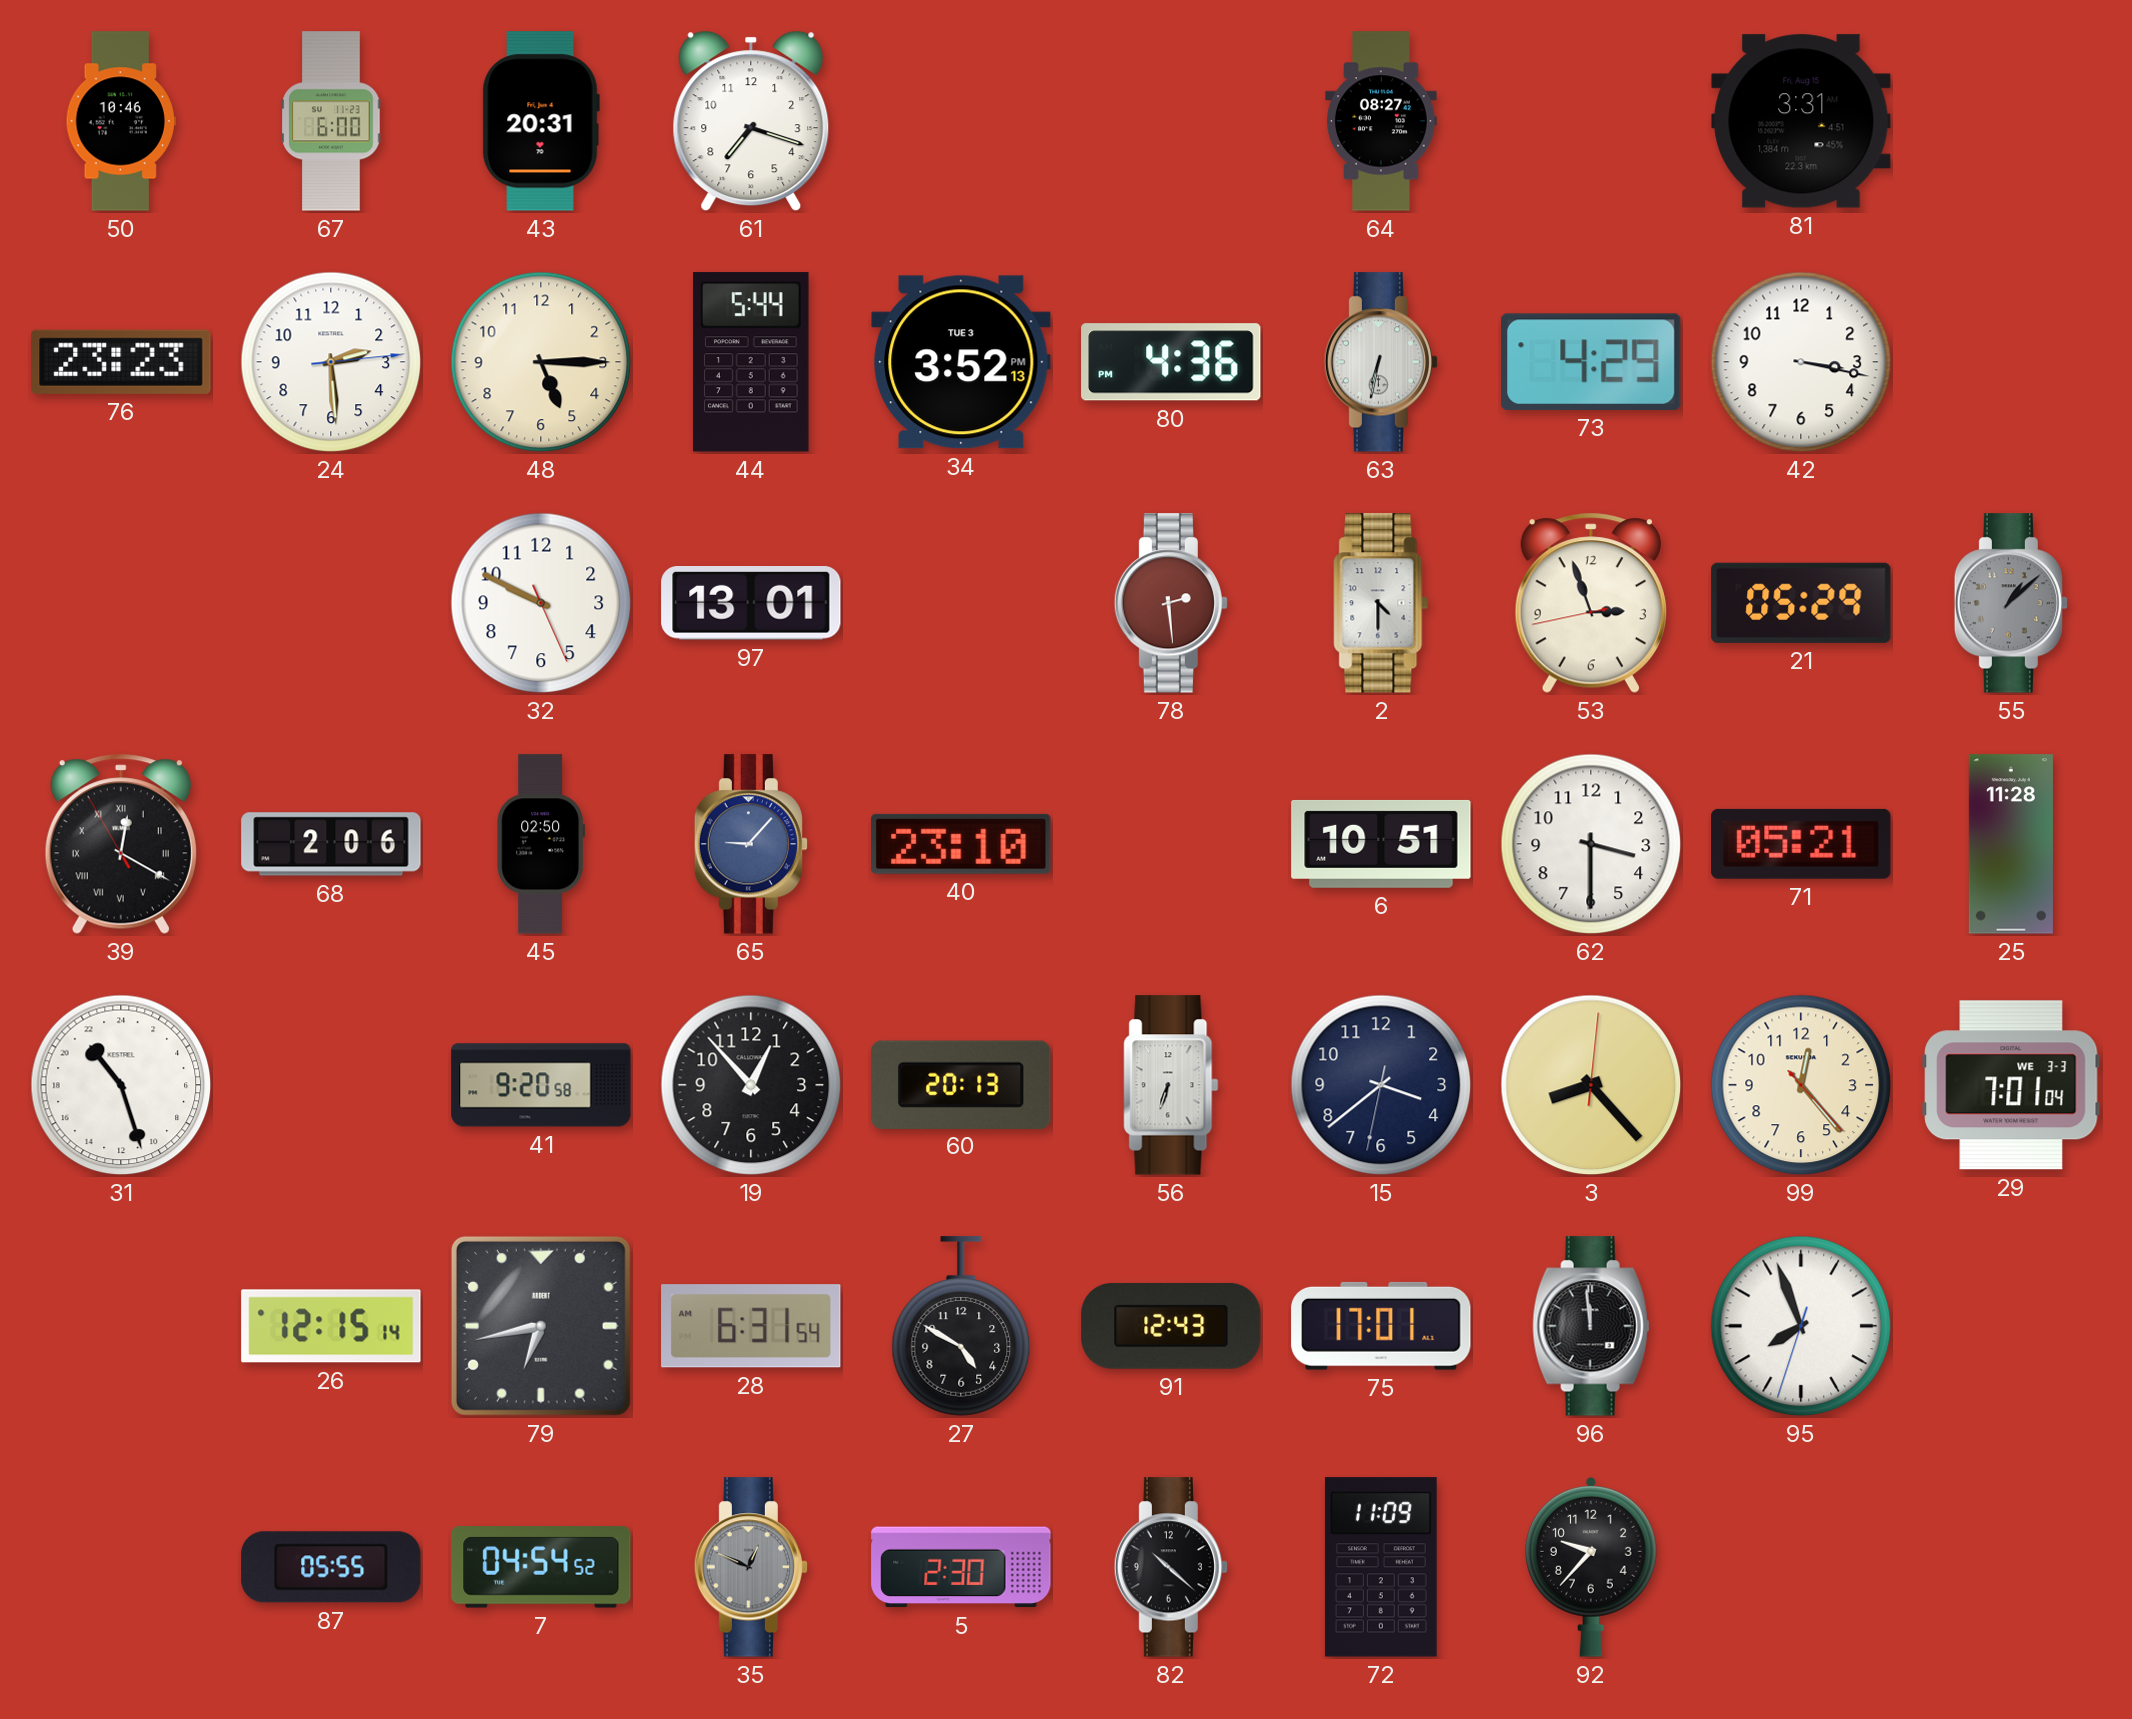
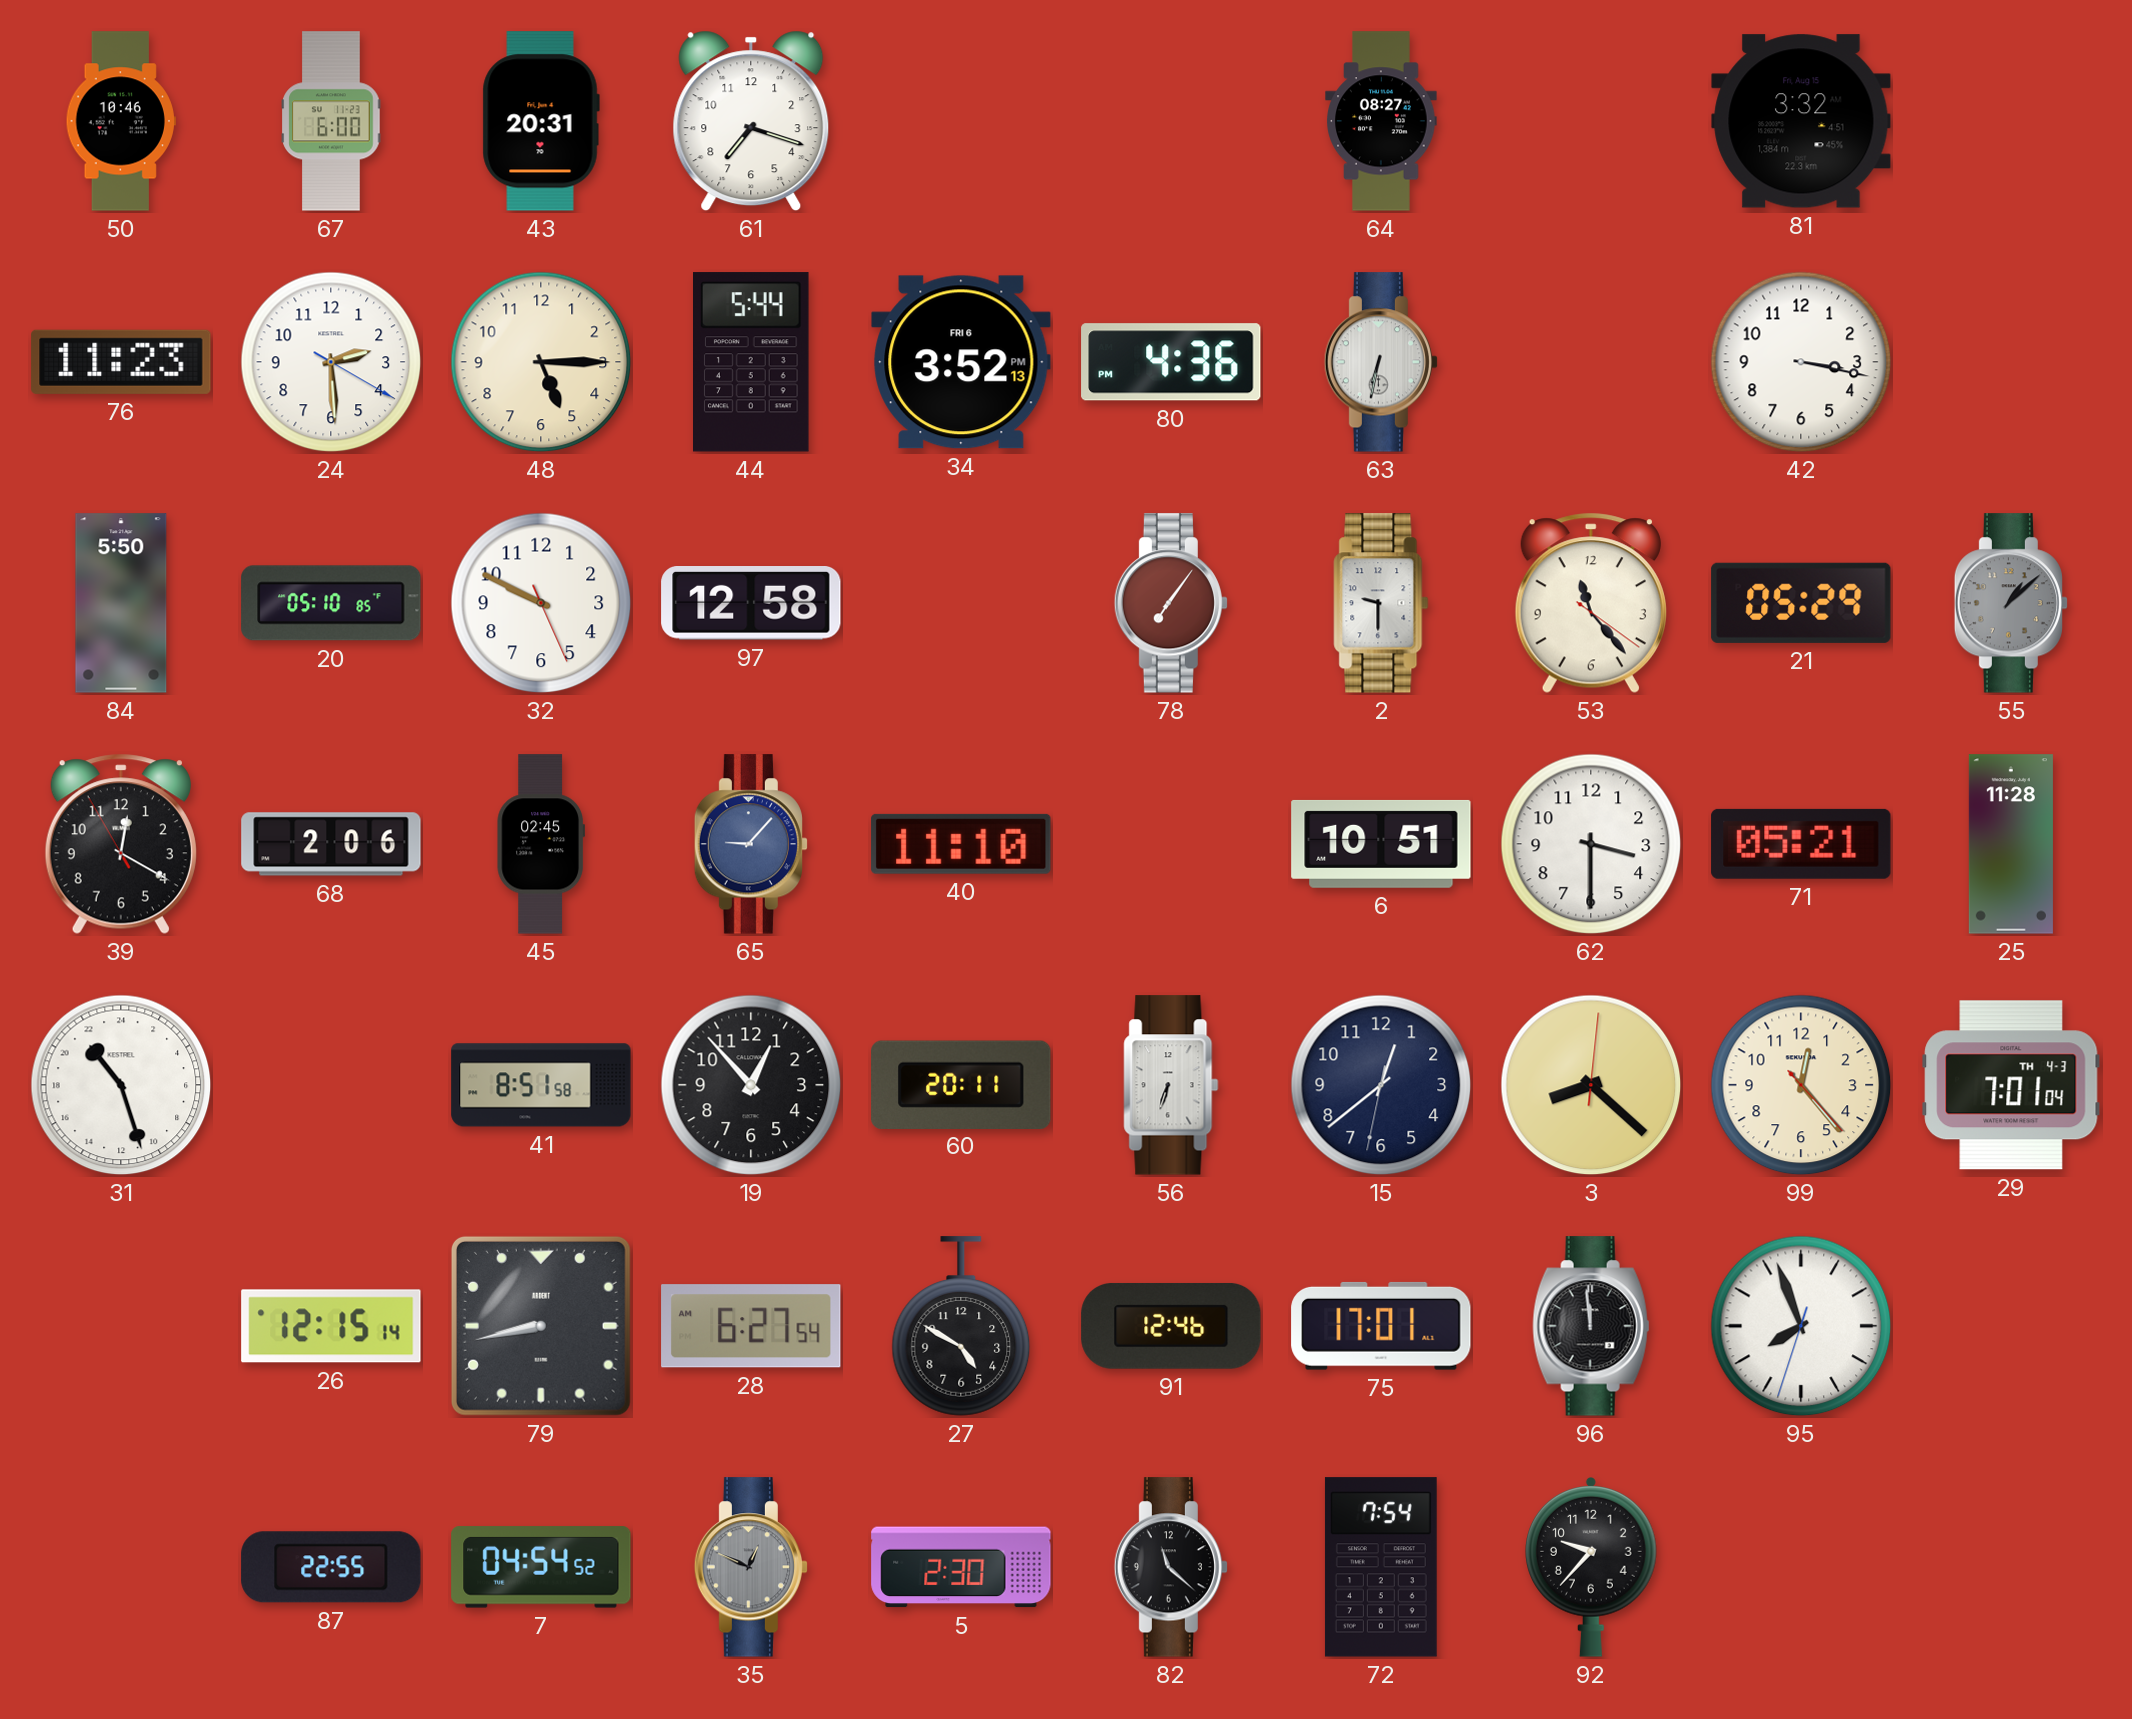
81: 3:31 -> 3:32 (1801, 121)
76: 23:23 -> 11:23 (121, 362)
24: 2:29:14 -> 2:29:20 (331, 362)
34 date: TUE 3 -> FRI 6 (961, 362)
73: 4:29 -> none (1591, 362)
84: none -> 5:50 (121, 603)
20: none -> 05:10 (331, 603)
97: 13:01 -> 12:58 (751, 604)
78: 2:29 -> 7:06 (1170, 603)
2: 4:30 -> 9:30 (1381, 603)
53: 2:56 -> 11:23 (1591, 603)
39 numerals: Roman -> Arabic (121, 844)
45: 02:50 -> 02:45 (540, 844)
40: 23:10 -> 11:10 (961, 844)
41: 9:20 -> 8:51 (541, 1085)
60: 20:13 -> 20:11 (961, 1084)
15: 3:38 -> 12:38 (1381, 1085)
3: 8:23 -> 8:22 (1591, 1085)
29 date: WE 3-3 -> TH 4-3 (2011, 1085)
79: 6:43 -> 8:43 (541, 1326)
28: 6:31 -> 6:27 (751, 1326)
91: 12:43 -> 12:46 (1171, 1326)
87: 05:55 -> 22:55 (331, 1567)
82: 10:22 -> 11:22 (1170, 1567)
72: 11:09 -> 7:54 (1381, 1567)
